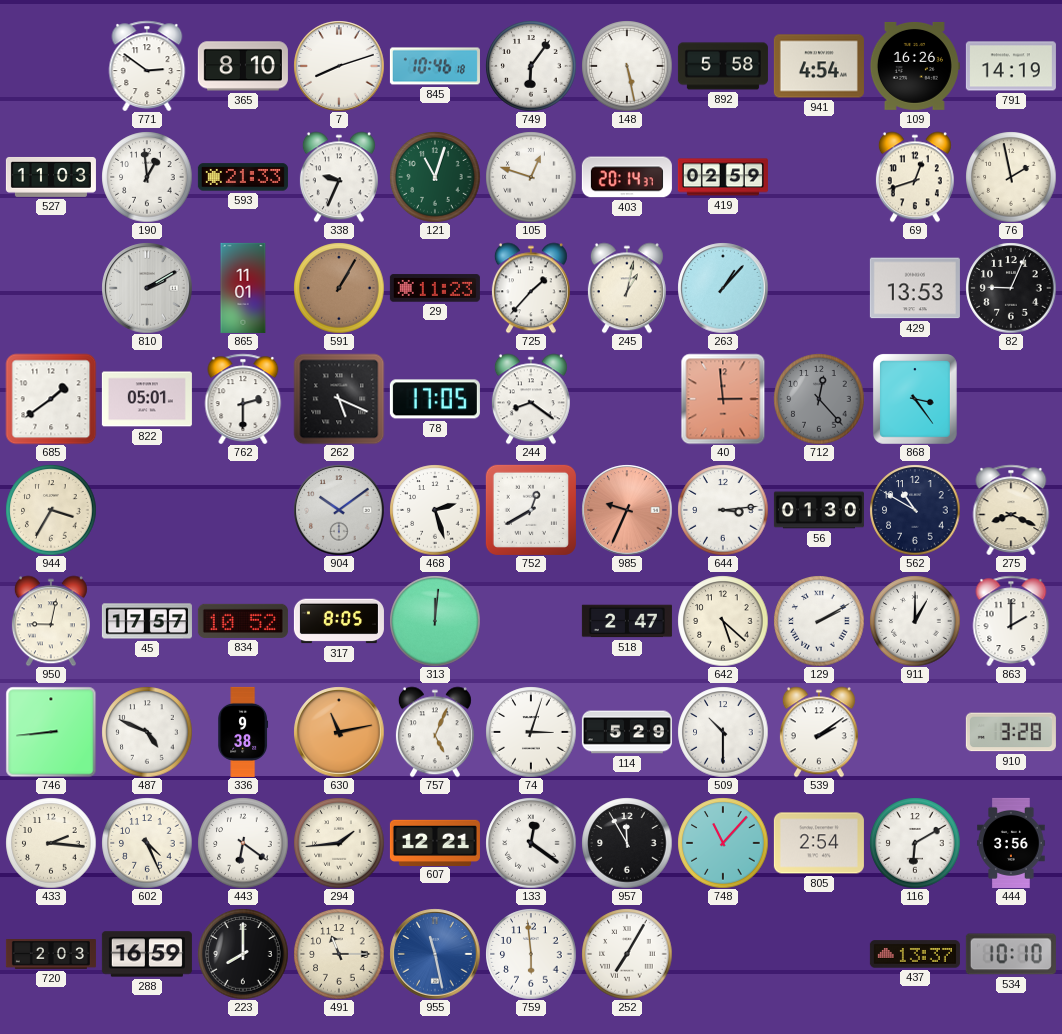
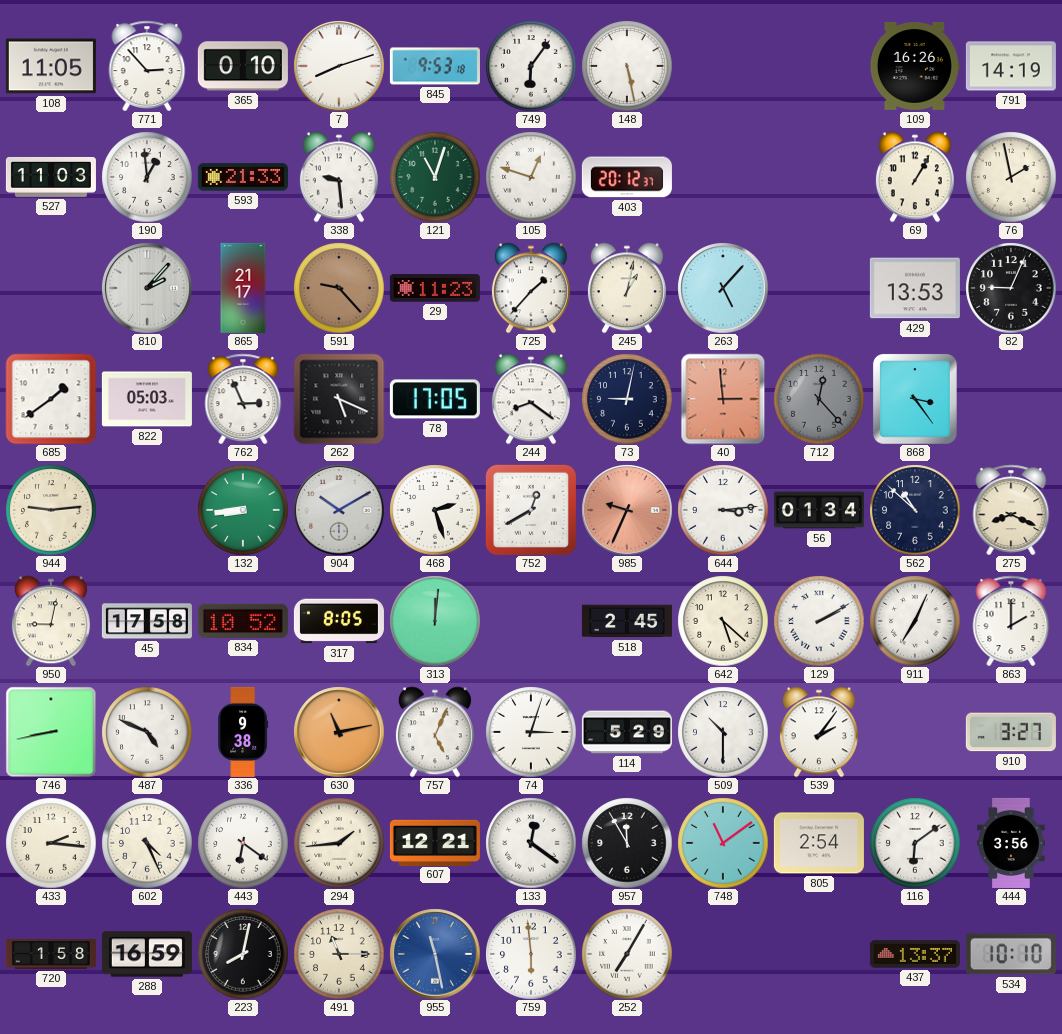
108: none -> 11:05 (51, 66)
771: 2:51 -> 2:53 (147, 65)
365: 8:10 -> 0:10 (243, 66)
845: 10:46 -> 9:53 (435, 66)
892: 5:58 -> none (723, 66)
941: 4:54 -> none (819, 66)
338: 9:34 -> 9:29 (339, 177)
403: 20:14 -> 20:12 (627, 177)
419: 02:59 -> none (723, 177)
69: 12:42 -> 1:05 (915, 177)
810: 2:10 -> 2:07 (147, 288)
865: 11:01 -> 21:17 (243, 288)
591: 1:05 -> 9:23 (339, 288)
263: 1:07 -> 5:07 (723, 288)
822: 05:01 -> 05:03 (147, 399)
762: 2:30 -> 2:56 (243, 398)
73: none -> 9:02 (627, 399)
944: 3:35 -> 9:14 (51, 510)
132: none -> 8:44 (243, 510)
904: 10:09 -> 10:10 (339, 510)
56: 01:30 -> 01:34 (819, 510)
562: 10:50 -> 10:52 (915, 510)
45: 17:57 -> 17:58 (147, 621)
518: 2:47 -> 2:45 (627, 621)
911: 1:00 -> 7:04 (915, 621)
746: 8:44 -> 8:43 (51, 732)
539: 2:09 -> 2:06 (819, 732)
910: 3:28 -> 3:27 (1011, 732)
748: 11:07 -> 11:09 (723, 843)
116: 6:10 -> 6:09 (915, 843)
720: 2:03 -> 1:58 (51, 955)
223: 8:00 -> 8:02 (243, 954)
